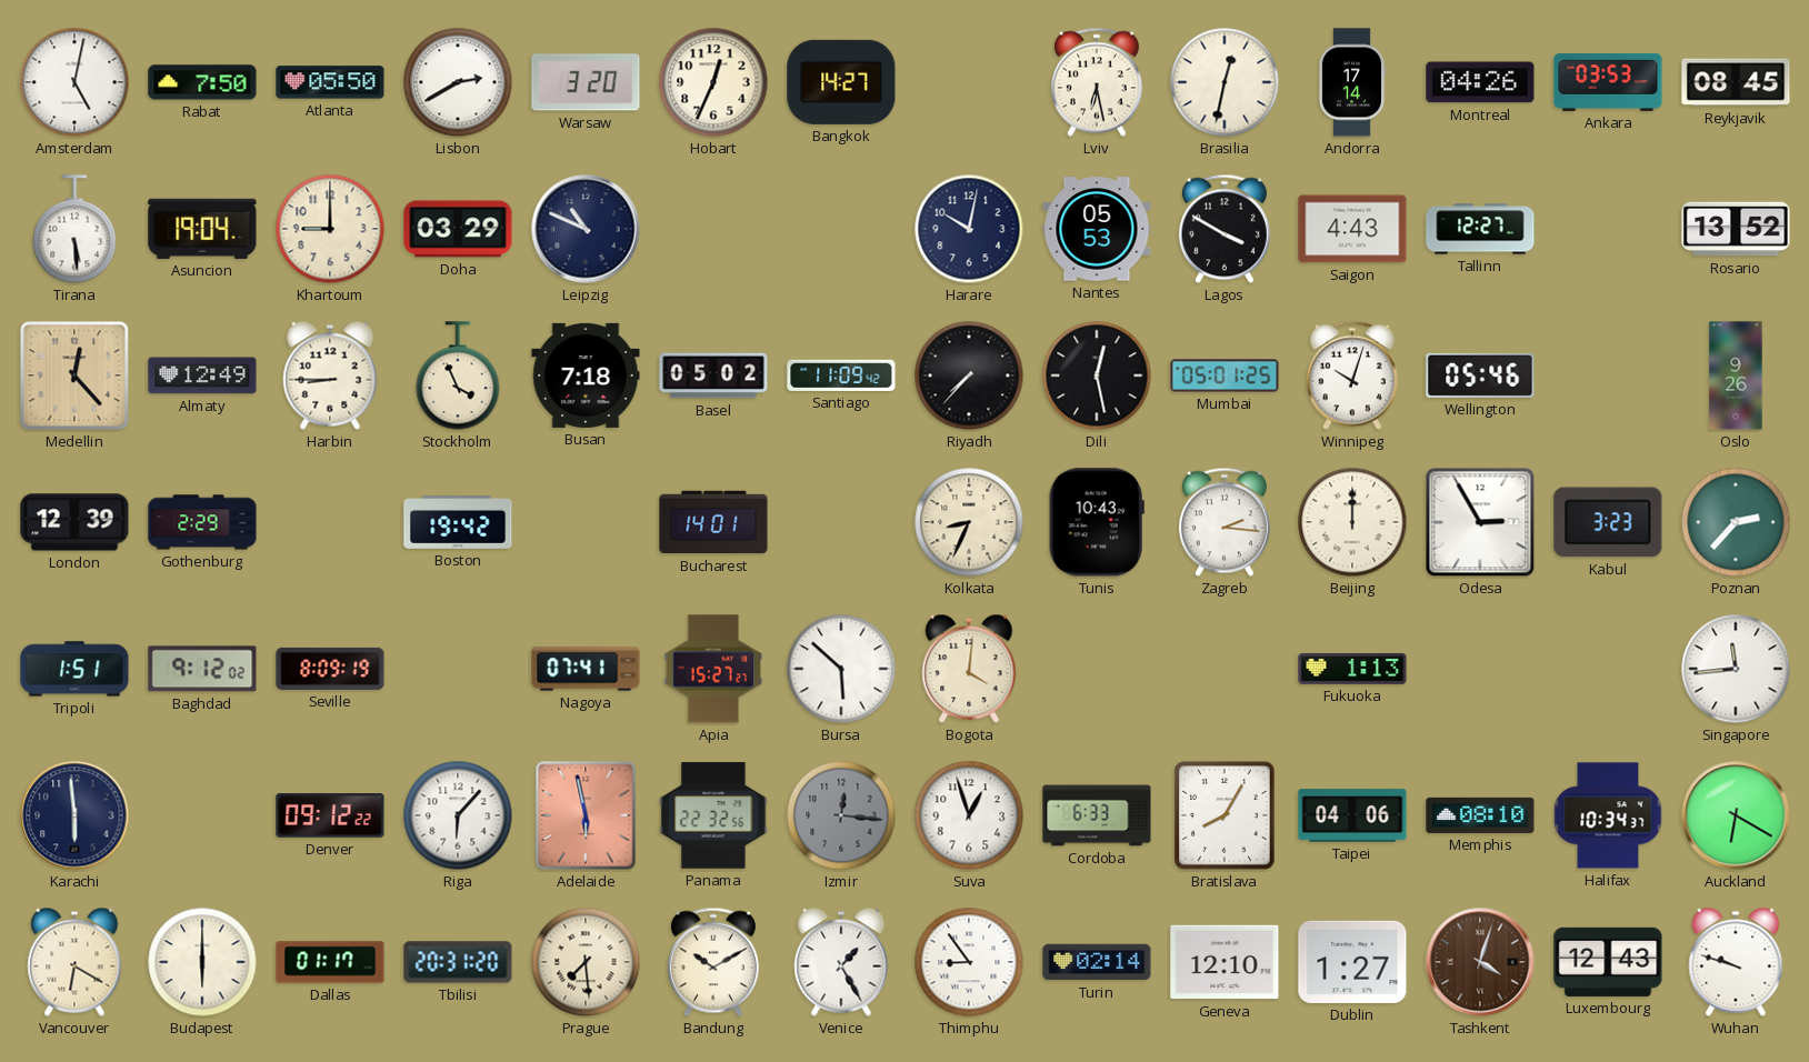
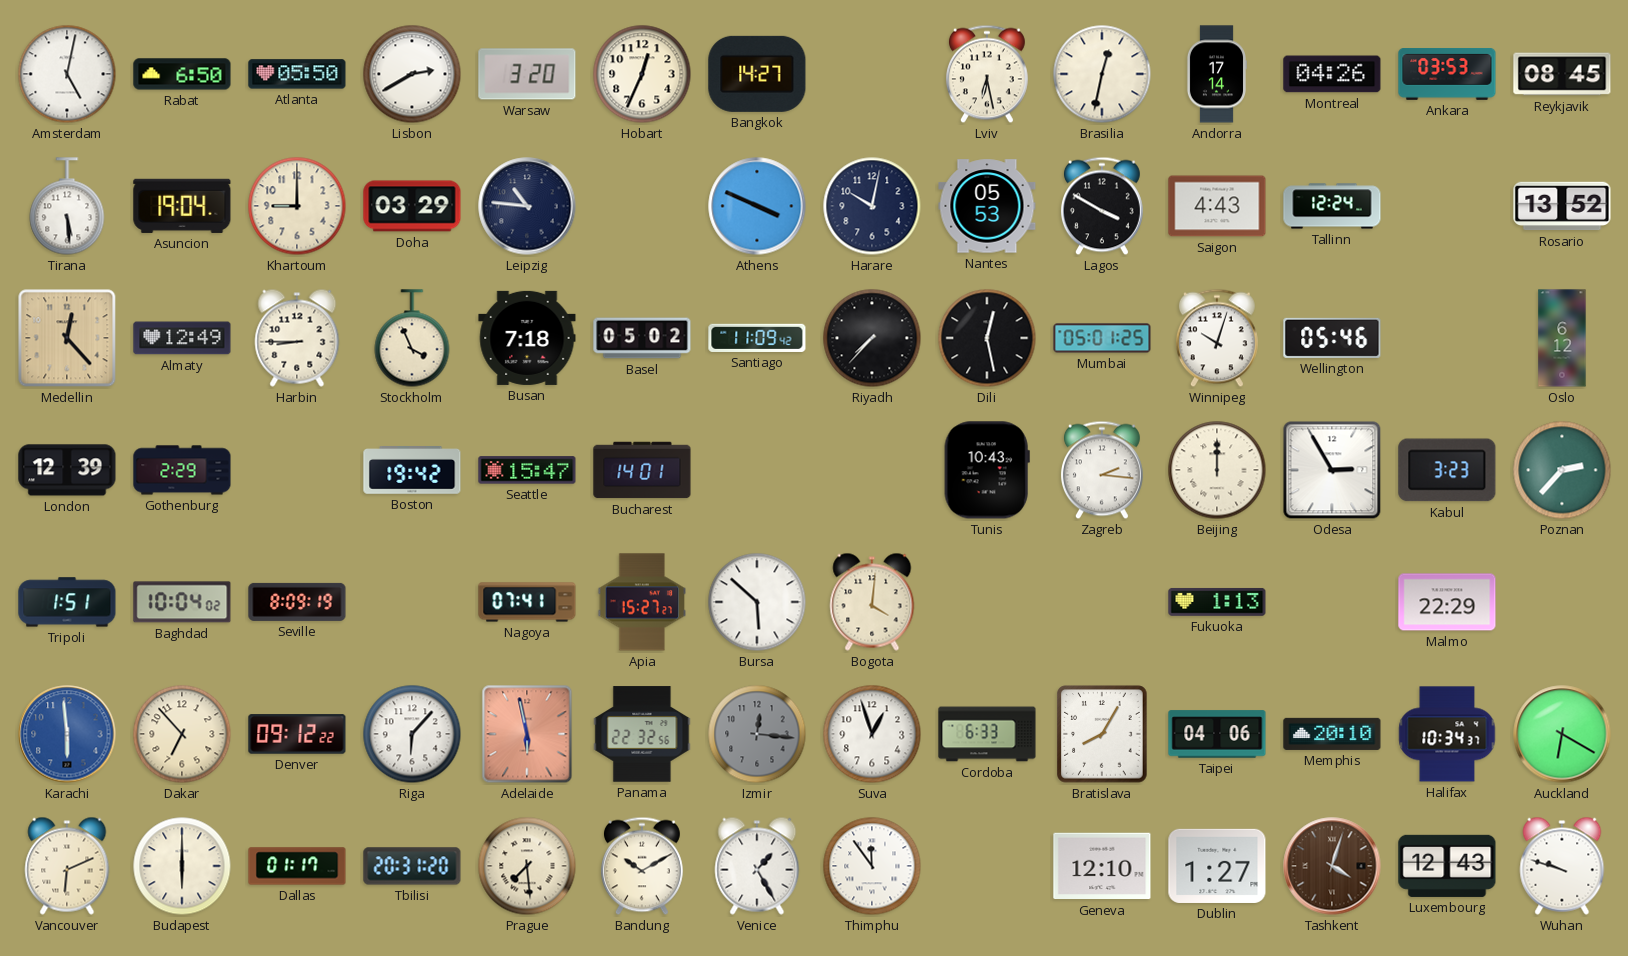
Rabat: 7:50 -> 6:50 (182, 74)
Leipzig: 10:49 -> 10:46 (527, 206)
Athens: none -> 3:49 (757, 206)
Tallinn: 12:27 -> 12:24 (1332, 206)
Oslo: 9:26 -> 6:12 (1562, 338)
Seattle: none -> 15:47 (527, 470)
Kolkata: 8:34 -> none (969, 522)
Baghdad: 9:12 -> 10:04 (182, 602)
Malmo: none -> 22:29 (1447, 602)
Singapore: 11:44 -> none (1736, 669)
Karachi dial: navy -> blue (67, 734)
Dakar: none -> 6:53 (182, 734)
Memphis: 08:10 -> 20:10 (1332, 734)
Vancouver: 6:20 -> 6:11 (67, 866)
Thimphu: 8:54 -> 11:54 (872, 866)
Turin: 02:14 -> none (1097, 962)
